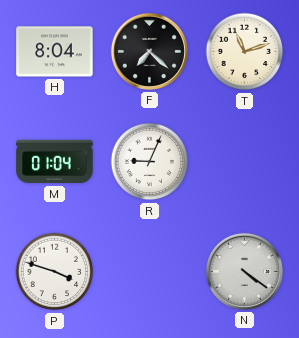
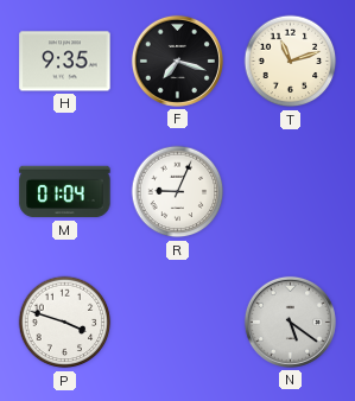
H: 8:04 -> 9:35 (65, 62)
F: 7:22 -> 7:18 (177, 61)
N: 4:21 -> 5:21 (290, 322)
